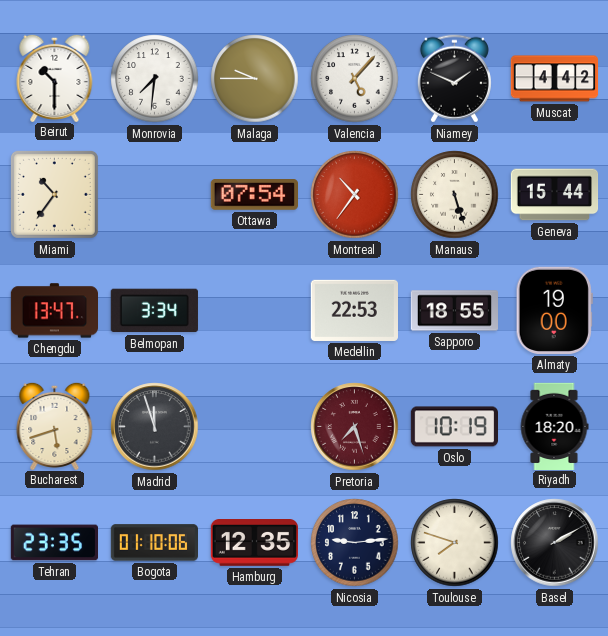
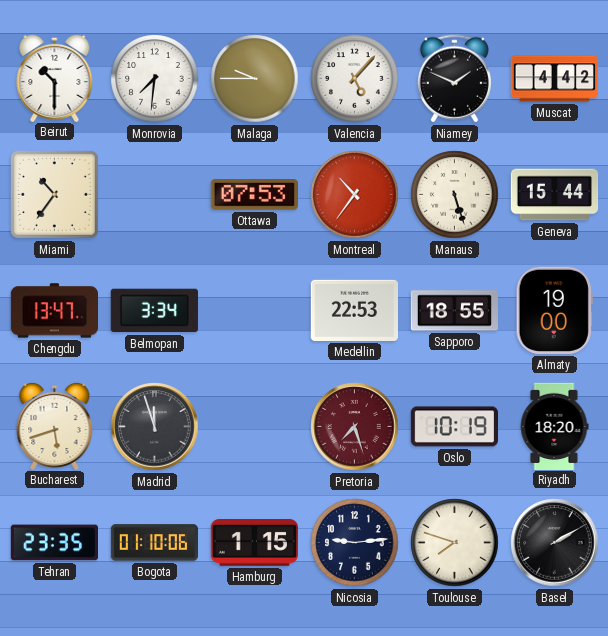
Ottawa: 07:54 -> 07:53 (254, 195)
Hamburg: 12:35 -> 1:15 (254, 543)
